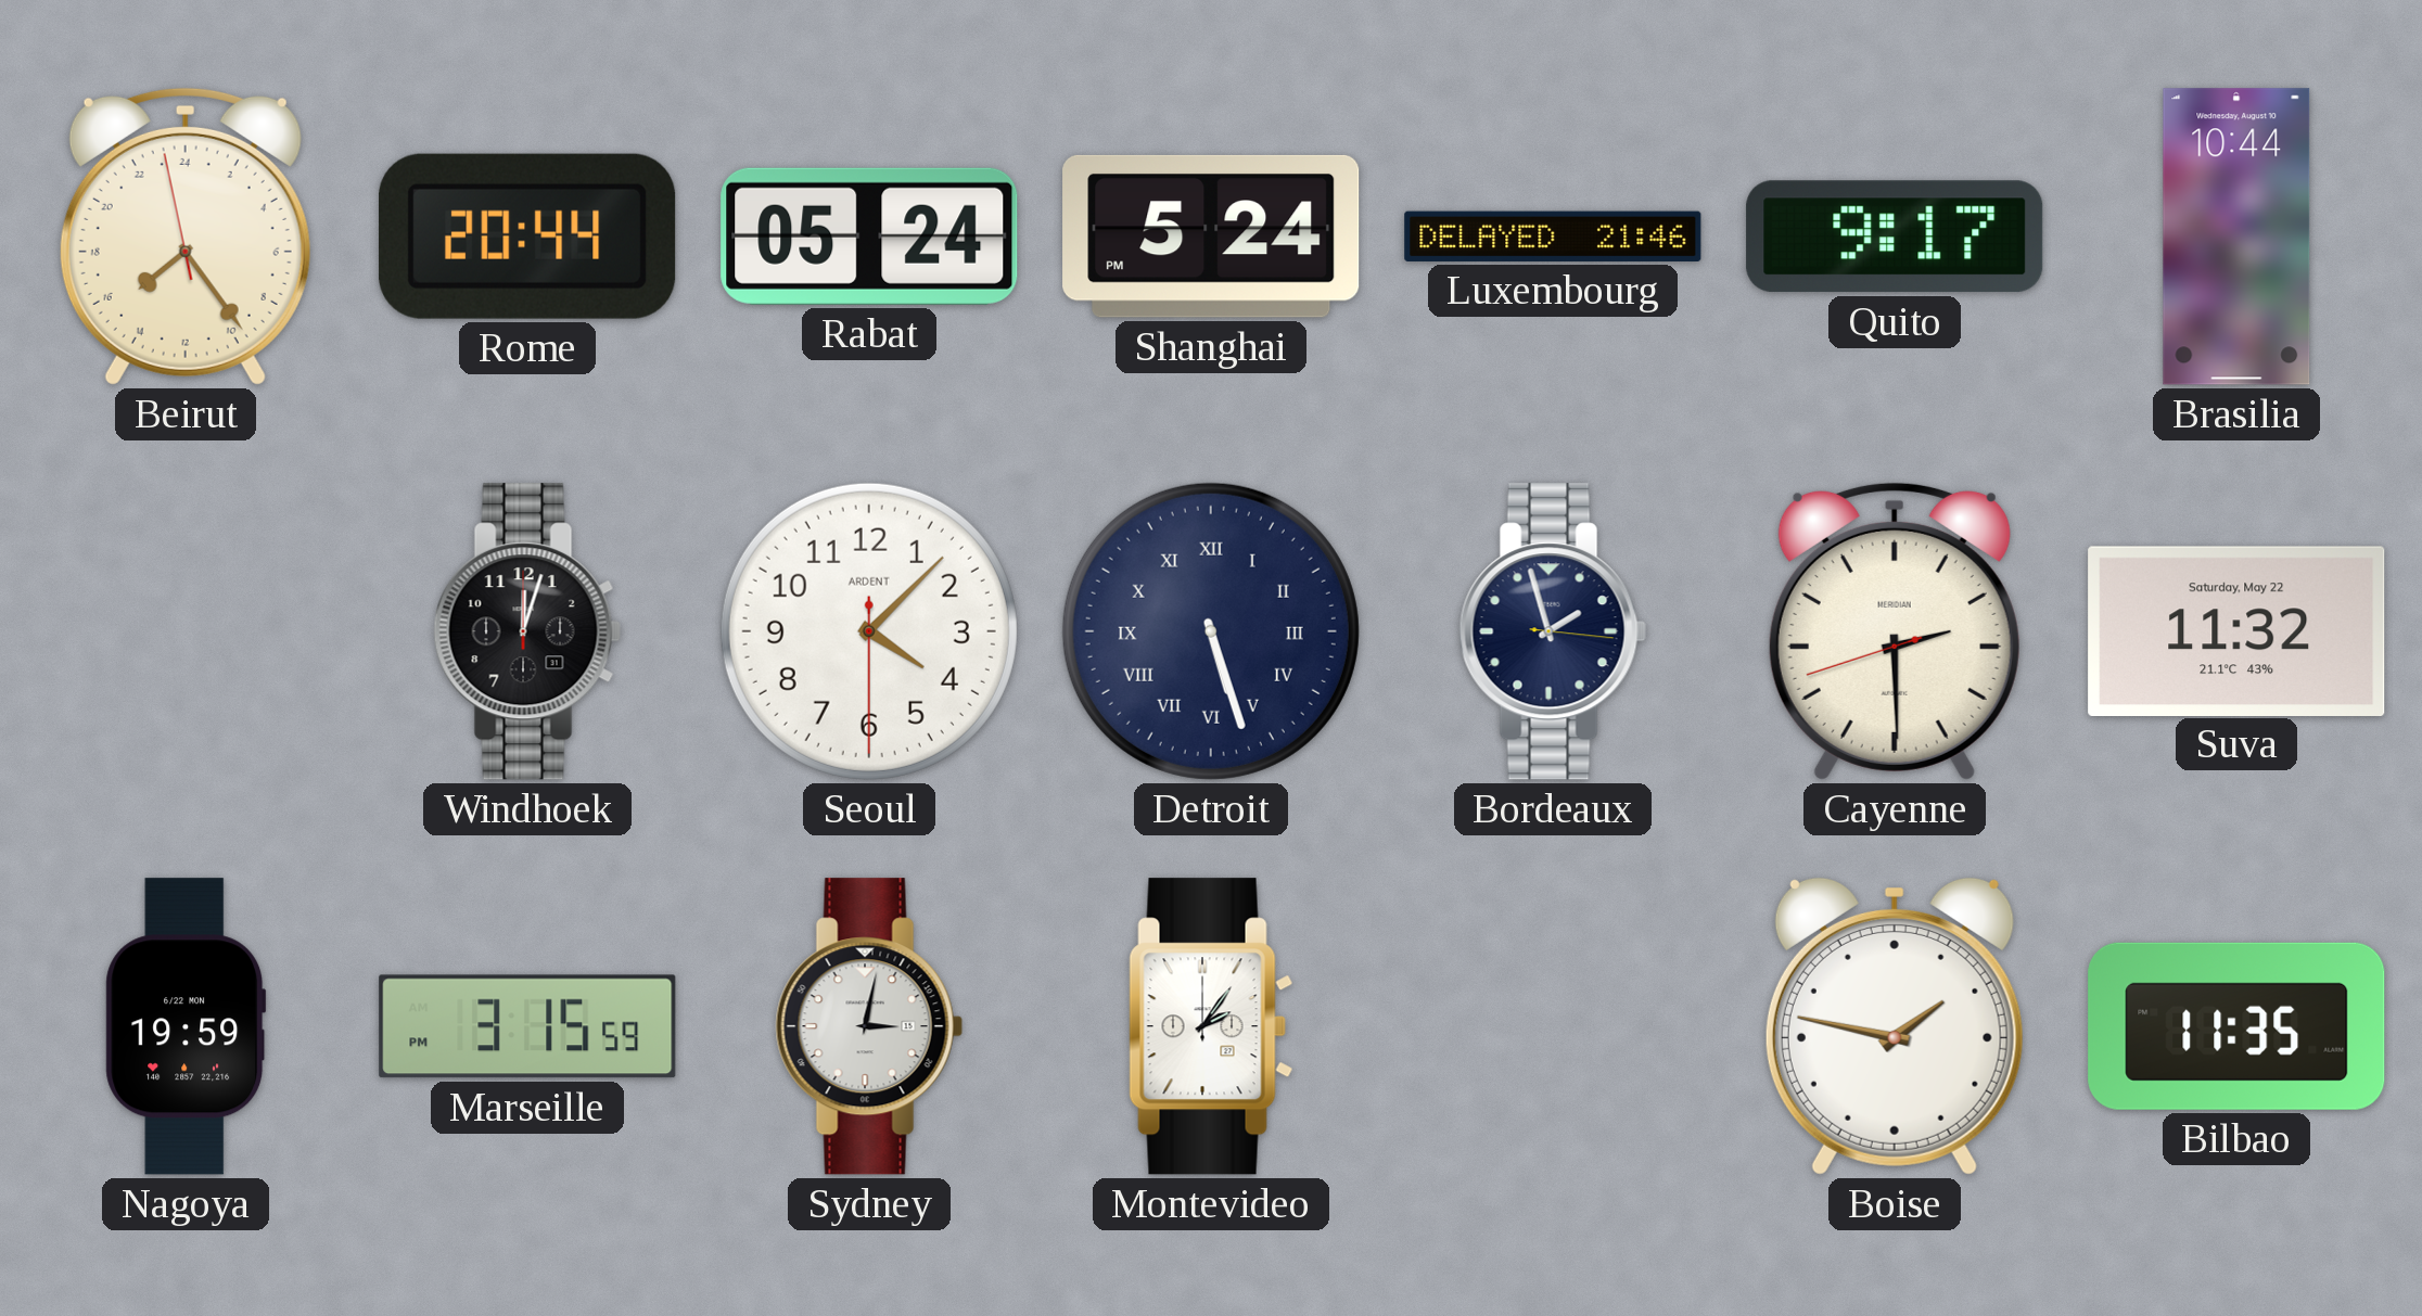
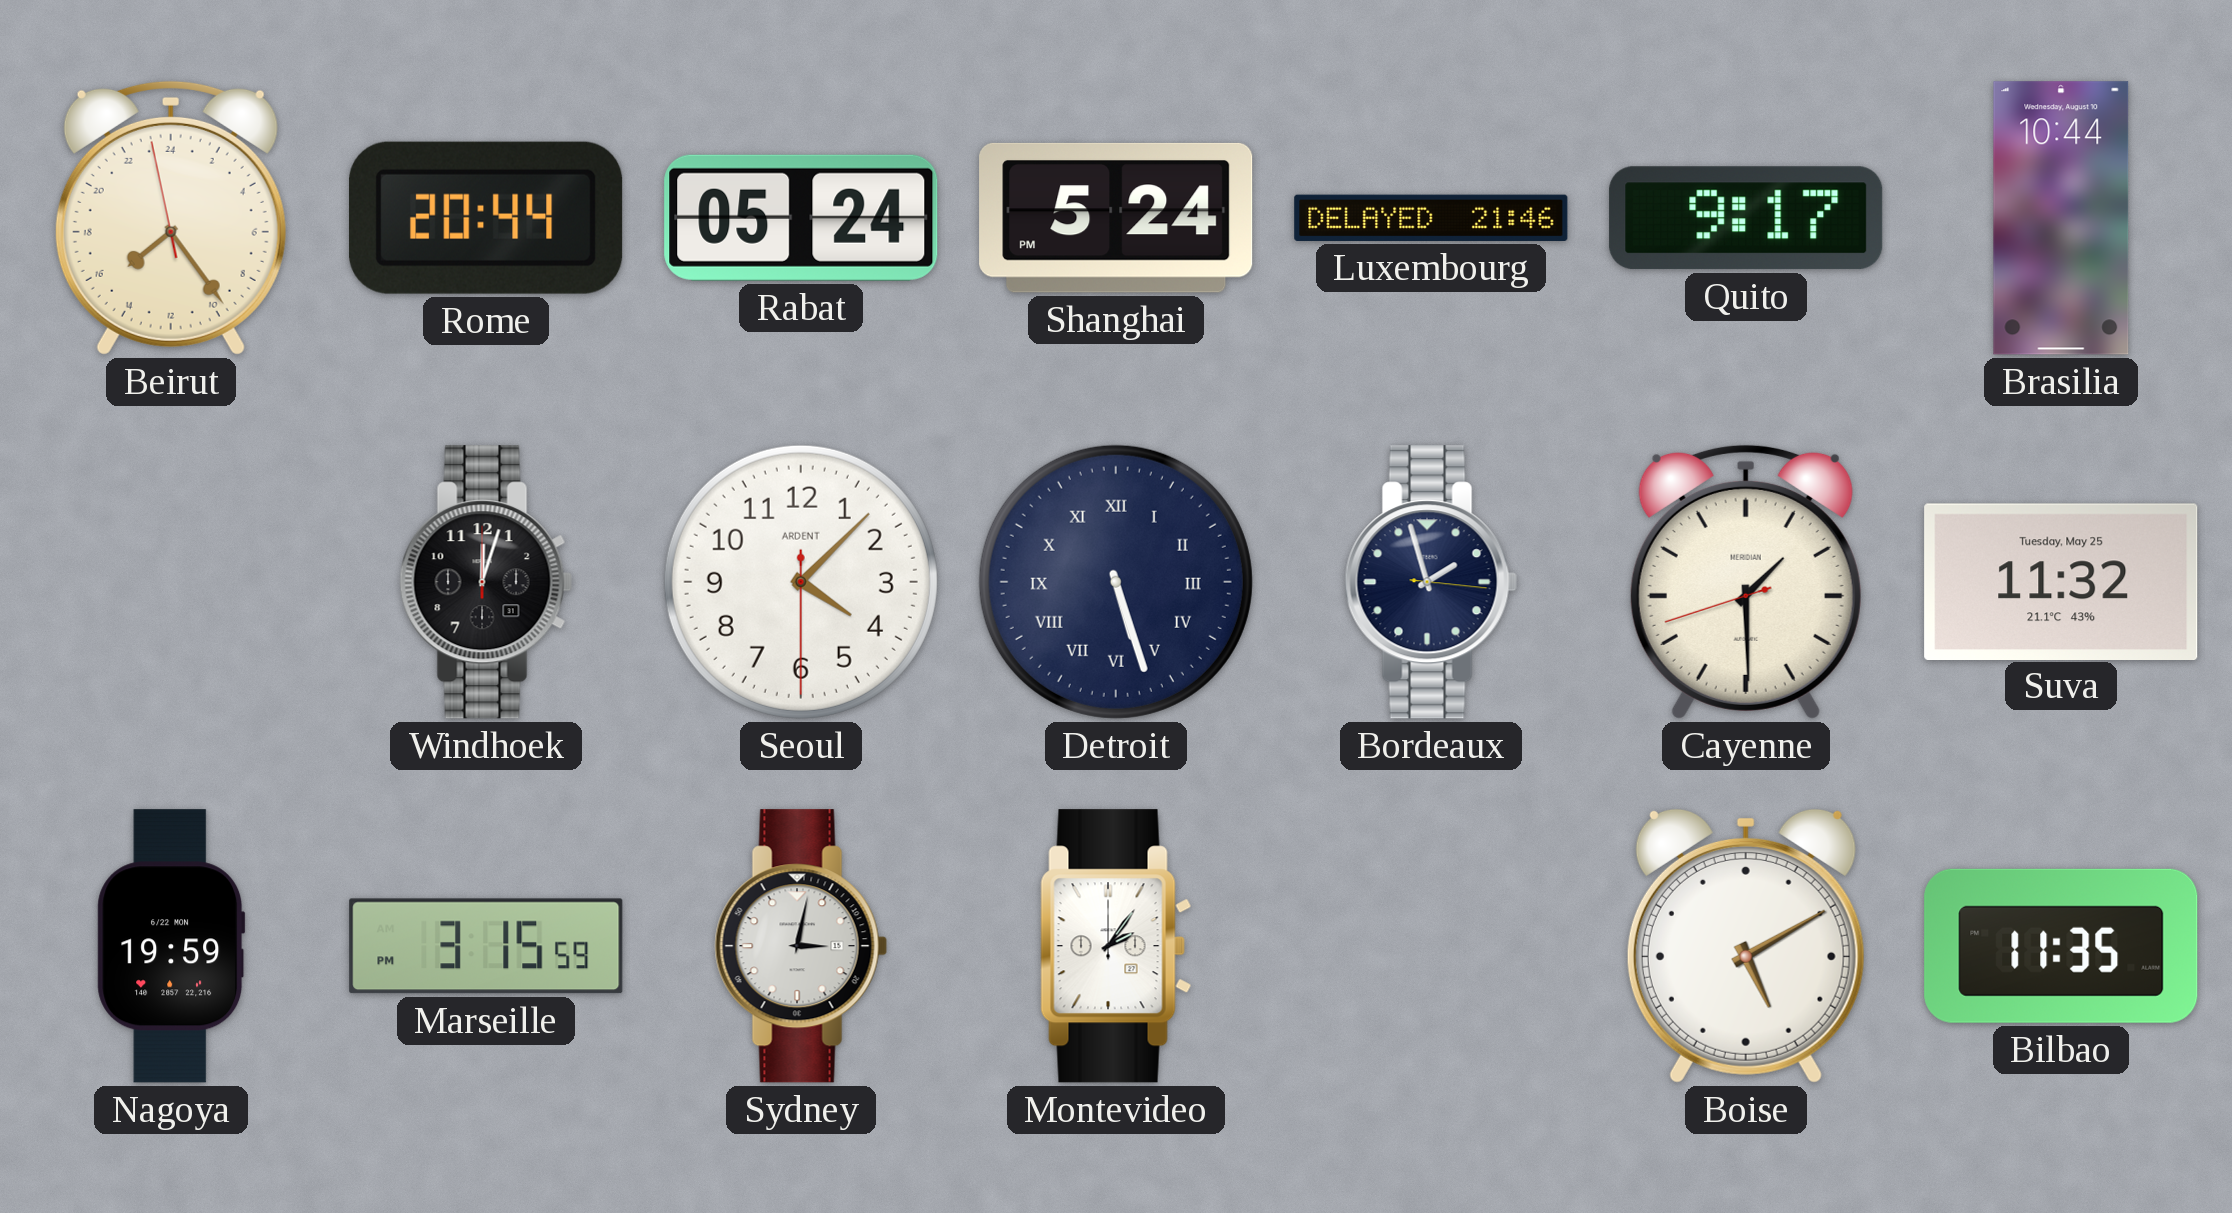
Cayenne: 2:29 -> 1:29 (1746, 582)
Suva date: Saturday, May 22 -> Tuesday, May 25 (2061, 581)
Boise: 1:47 -> 5:10 (1746, 946)
